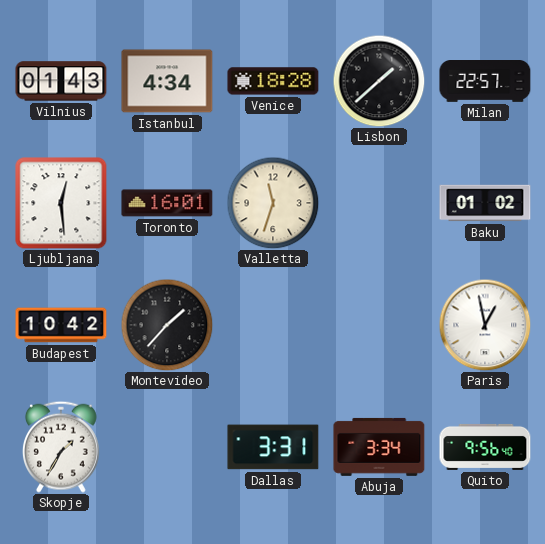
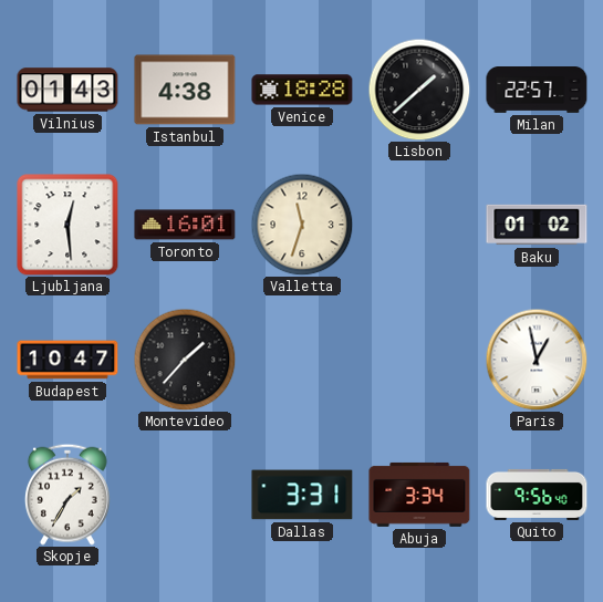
Istanbul: 4:34 -> 4:38 (185, 90)
Budapest: 10:42 -> 10:47 (67, 360)
